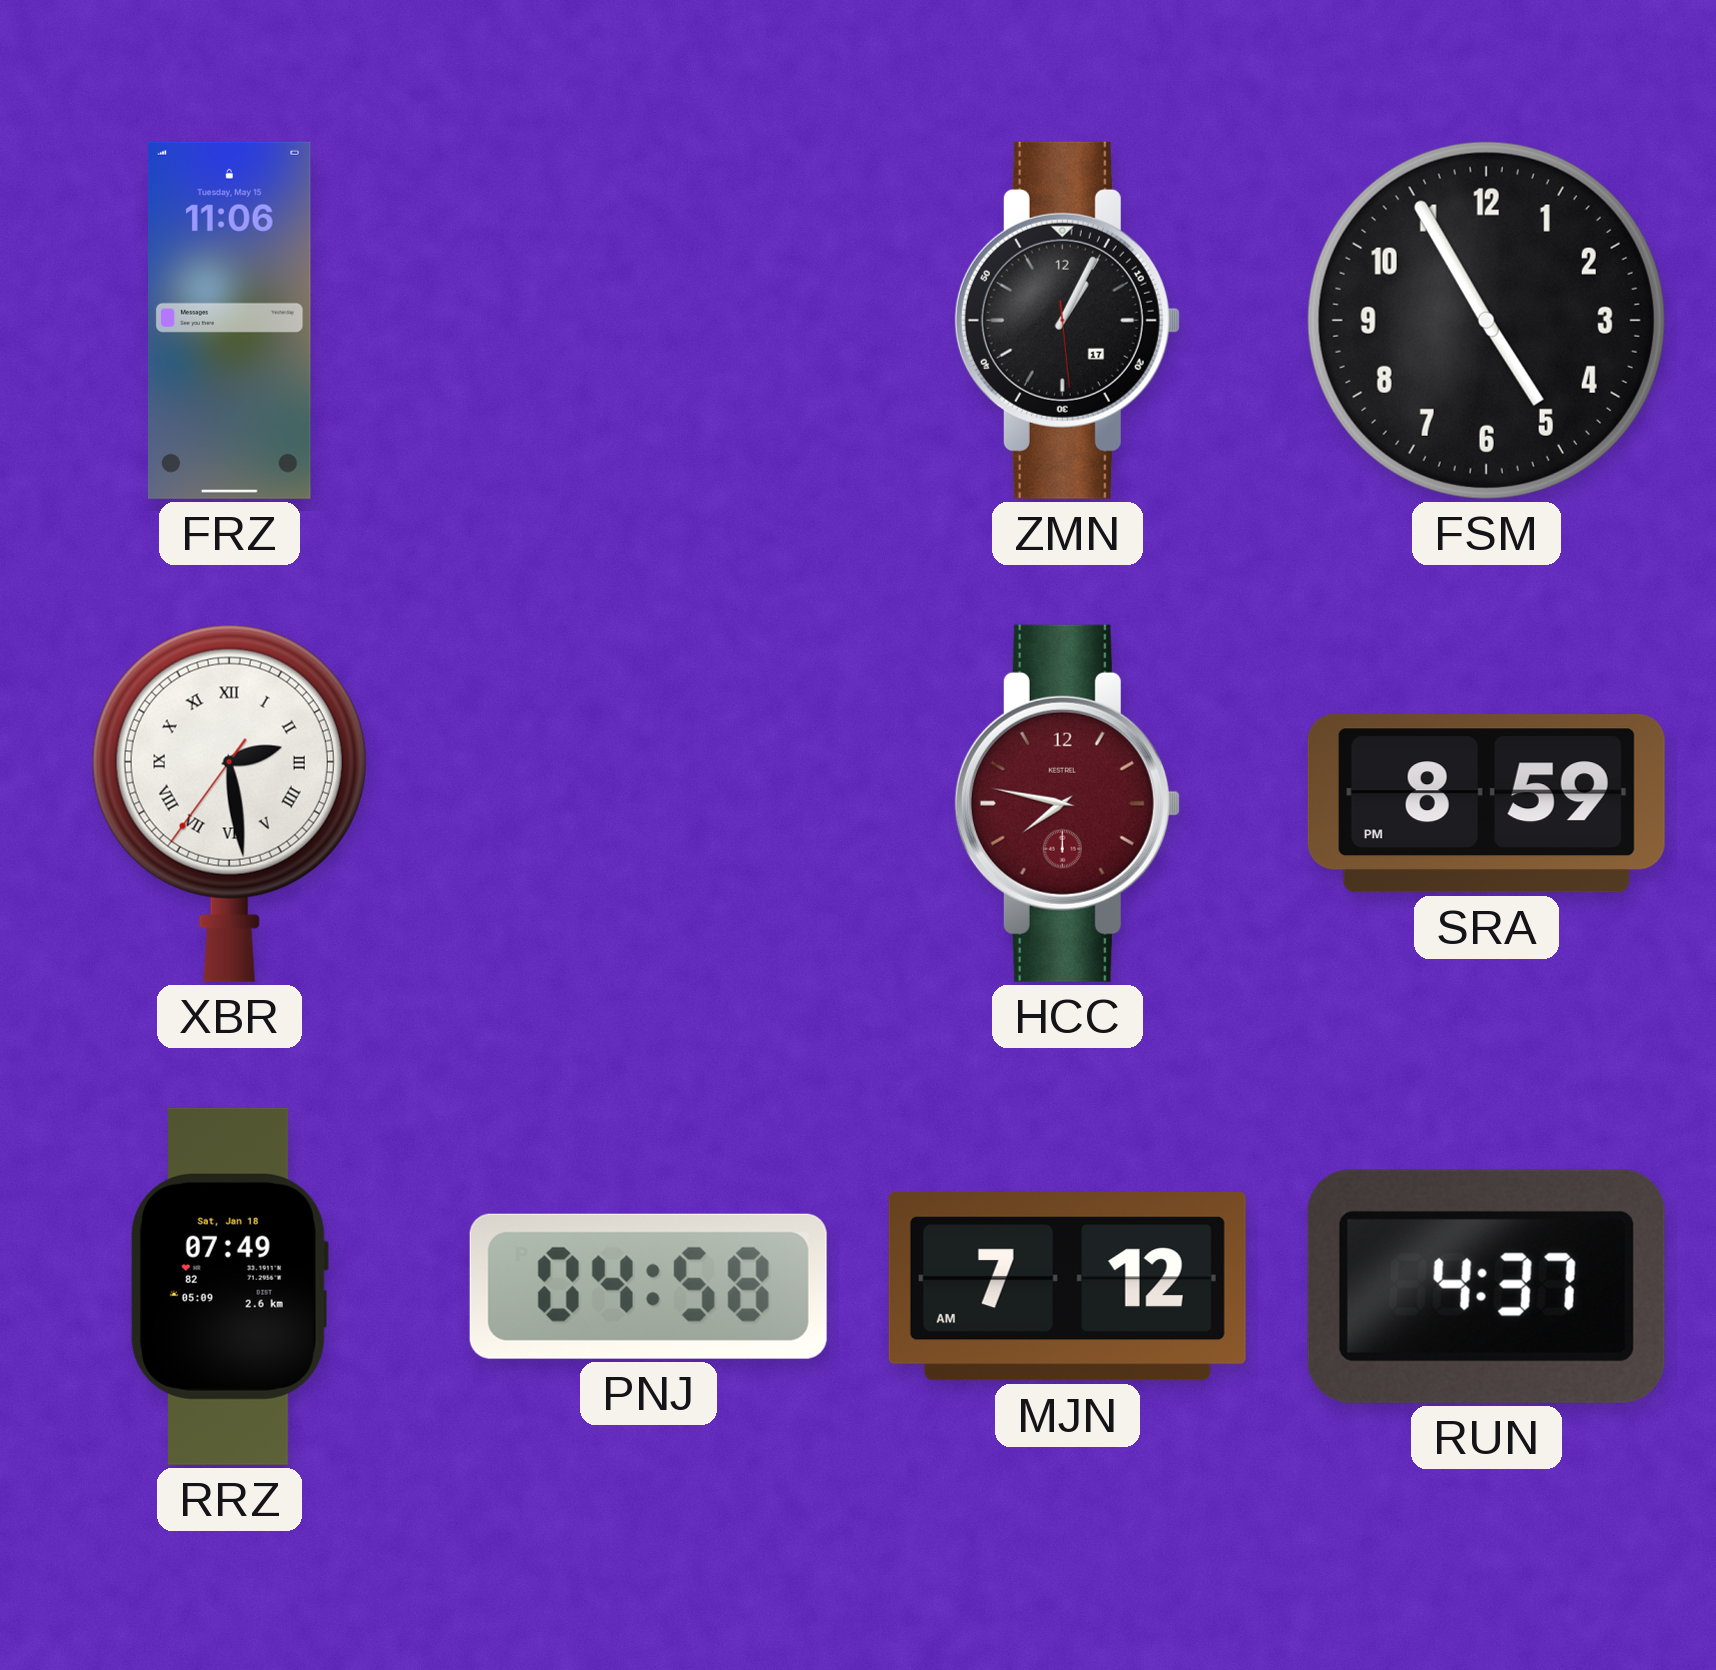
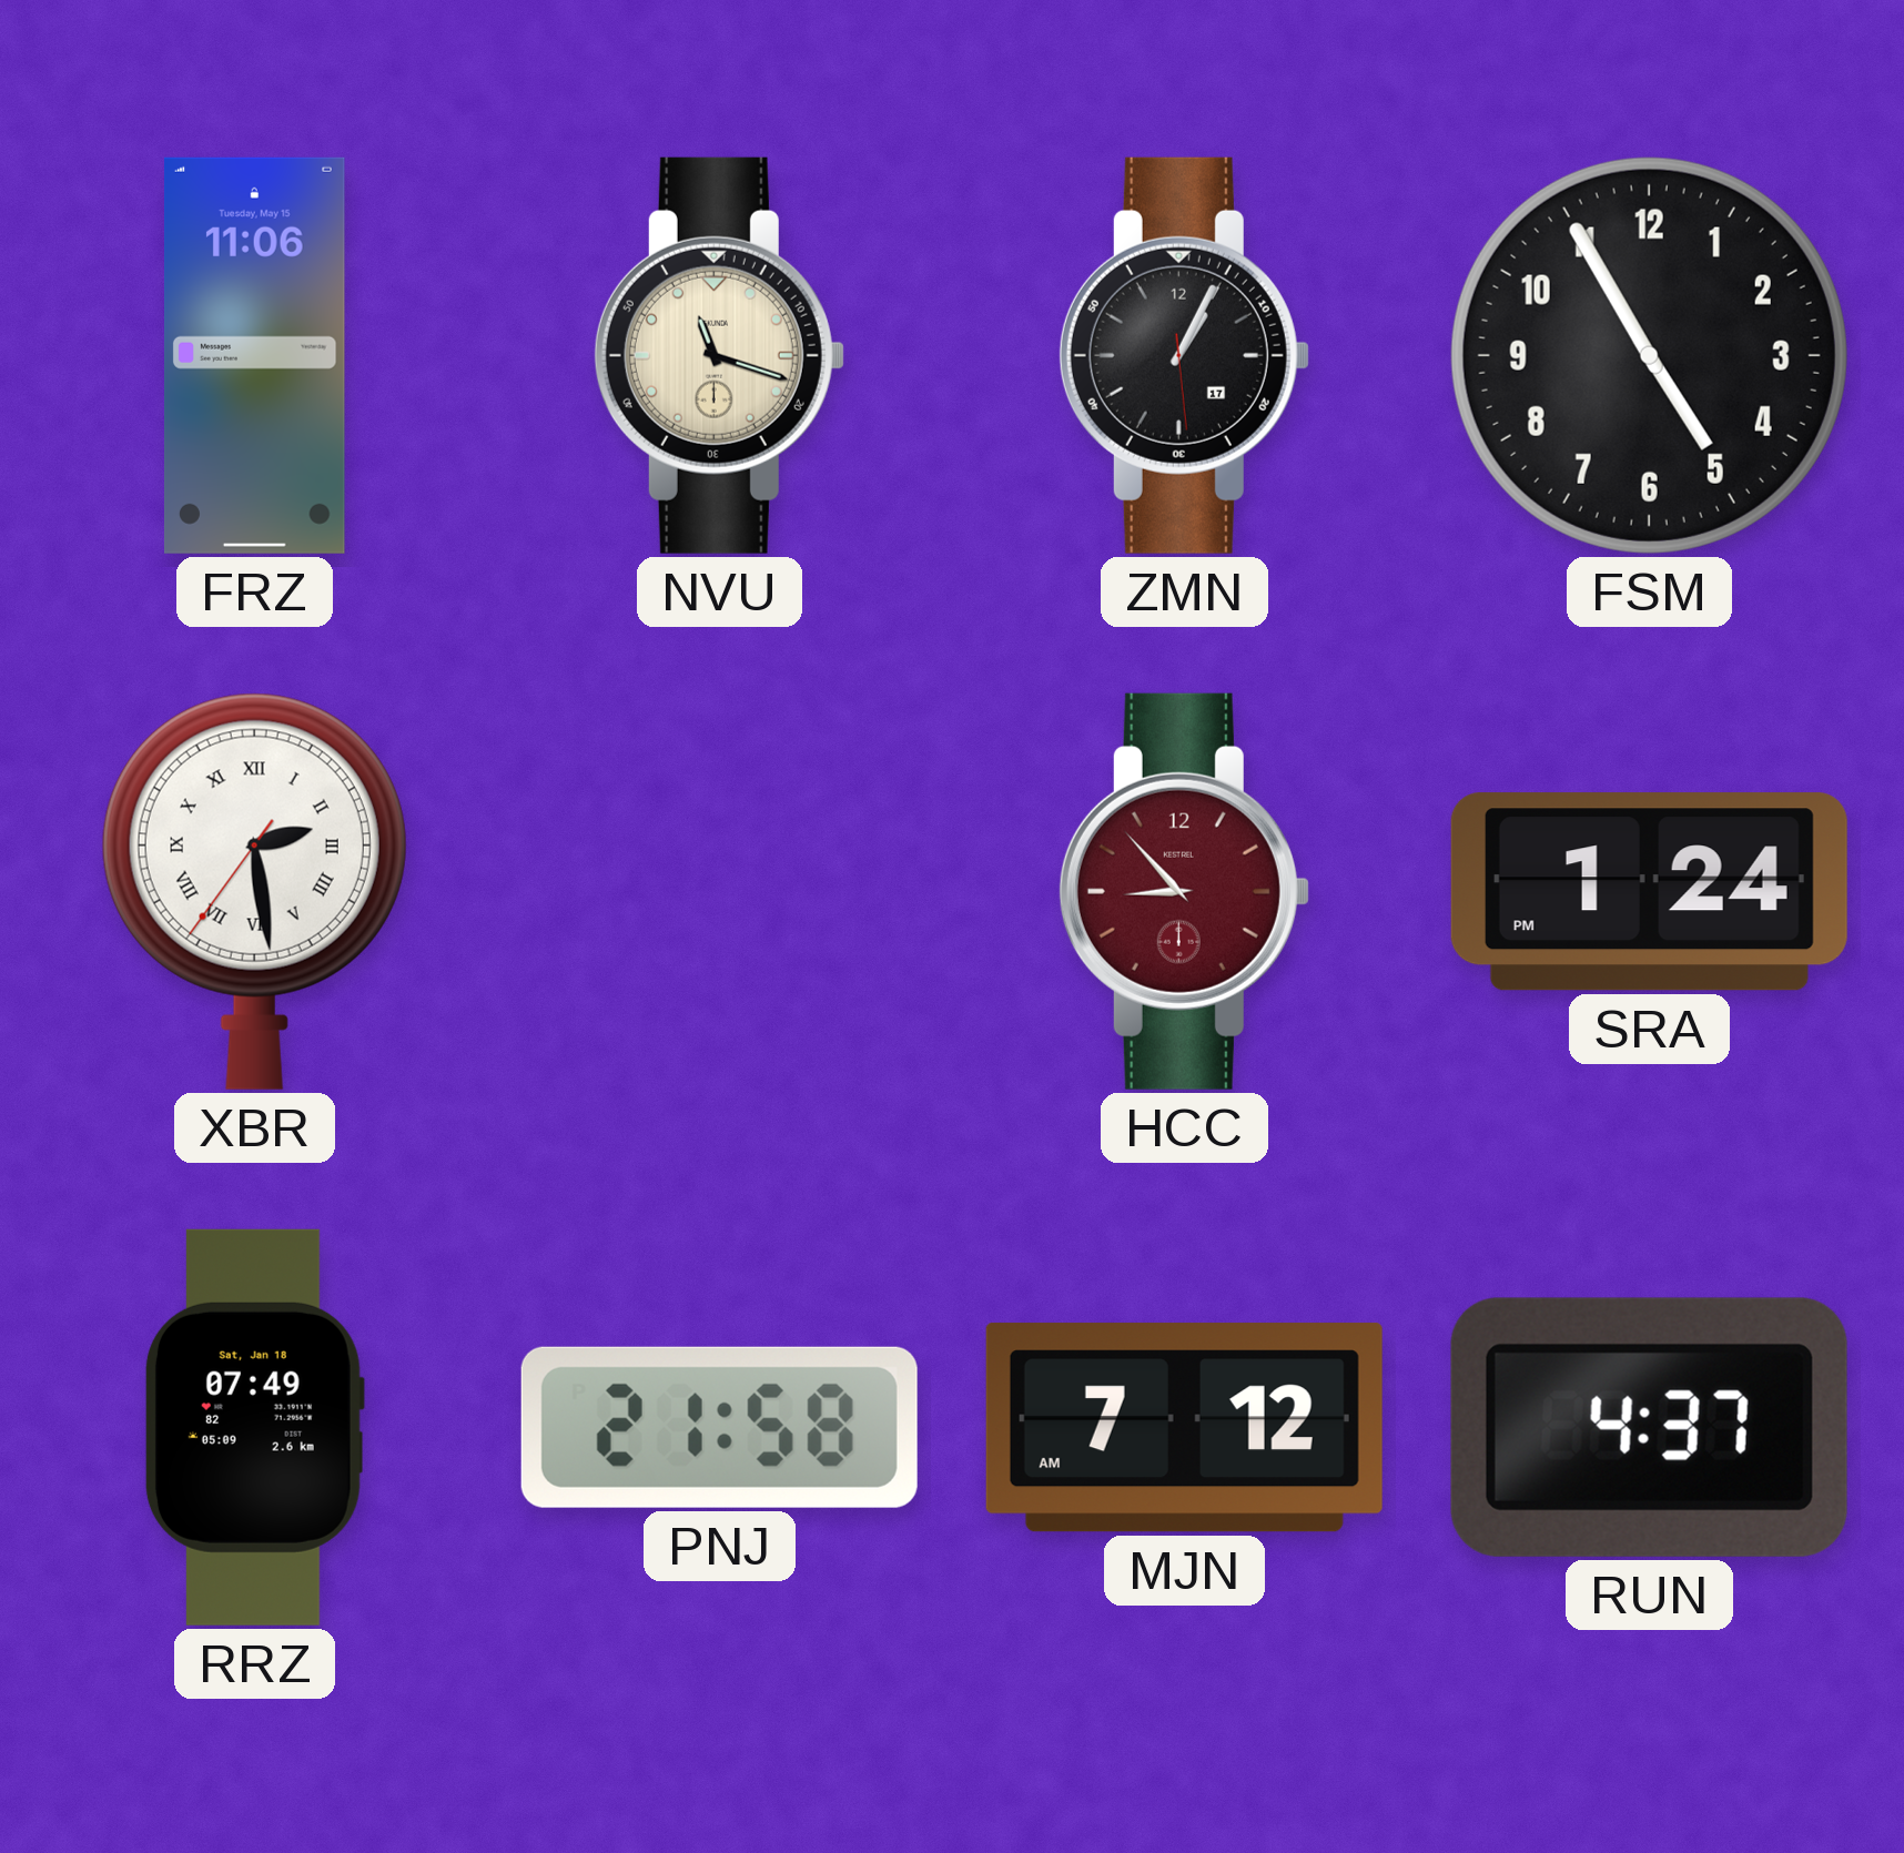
NVU: none -> 11:18 (719, 355)
HCC: 7:47 -> 8:53 (1184, 891)
SRA: 8:59 -> 1:24 (1649, 892)
PNJ: 04:58 -> 21:58 (719, 1427)
